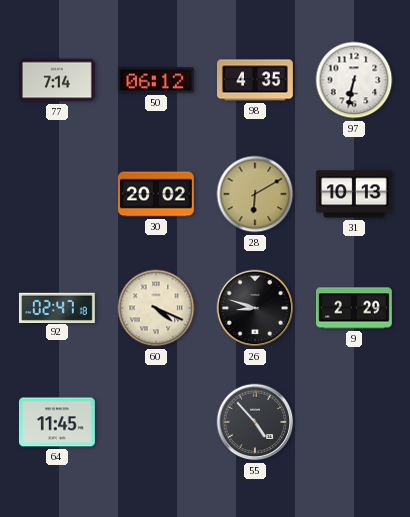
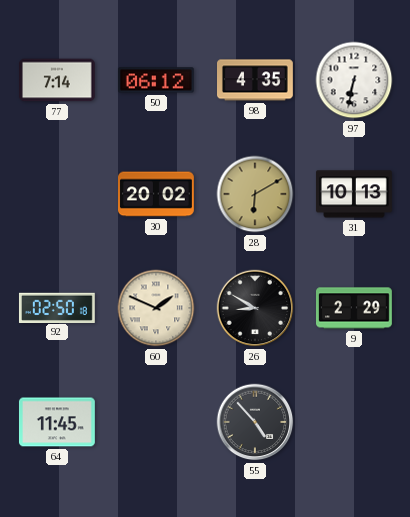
92: 02:47 -> 02:50 (57, 307)
60: 4:19 -> 1:49 (156, 308)
26: 8:48 -> 8:50 (255, 308)
